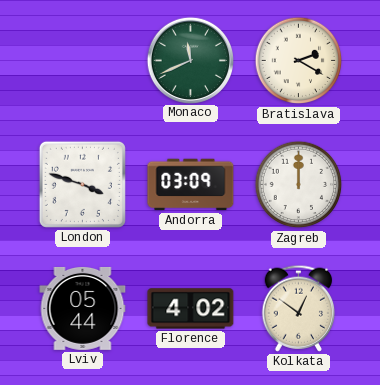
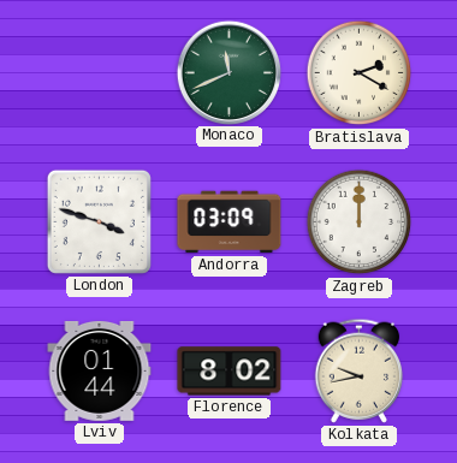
Lviv: 05:44 -> 01:44 (100, 370)
Florence: 4:02 -> 8:02 (230, 372)
Kolkata: 12:51 -> 9:43 (360, 370)
